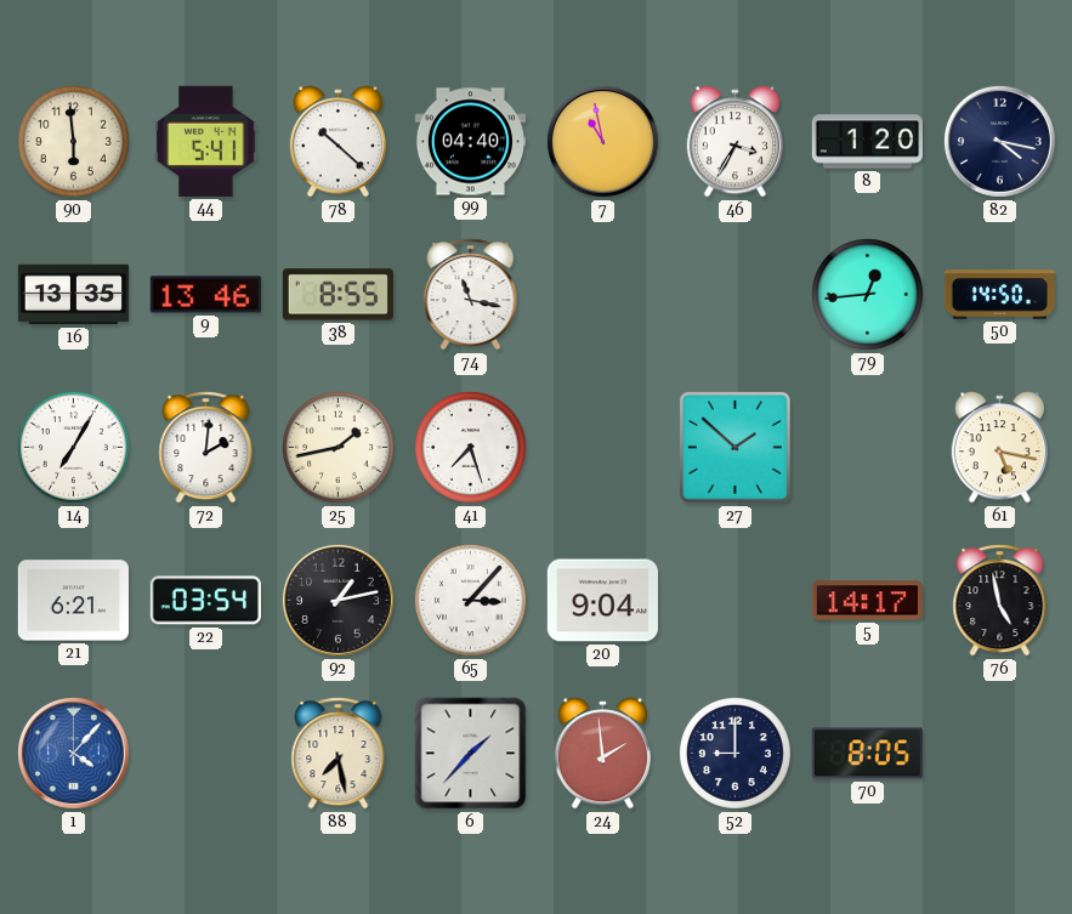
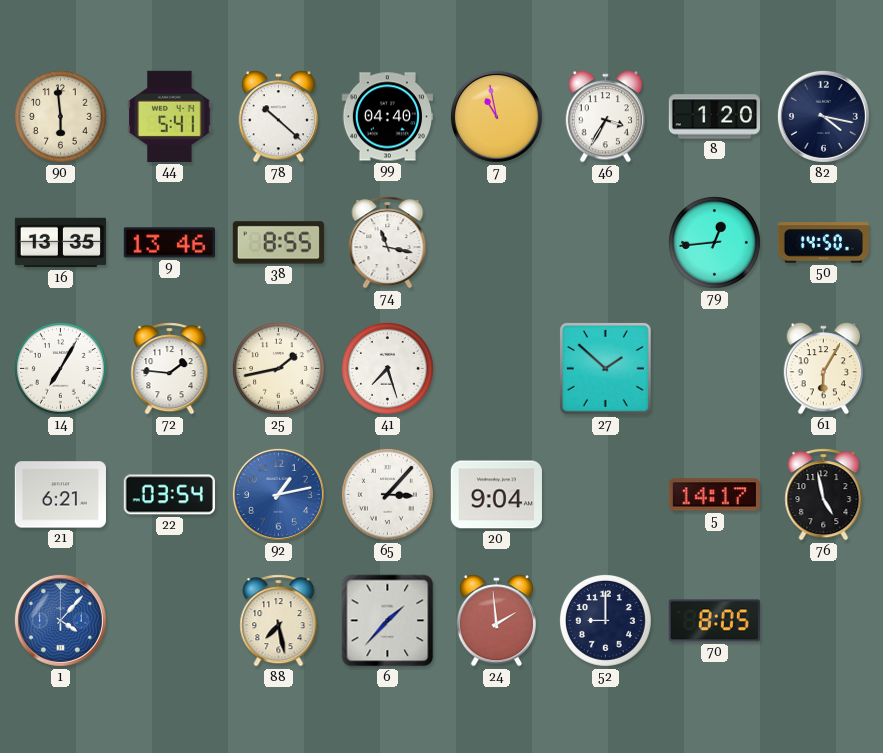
72: 2:01 -> 1:46 (170, 369)
61: 5:17 -> 6:05 (824, 369)
92 dial: black -> blue (278, 494)
